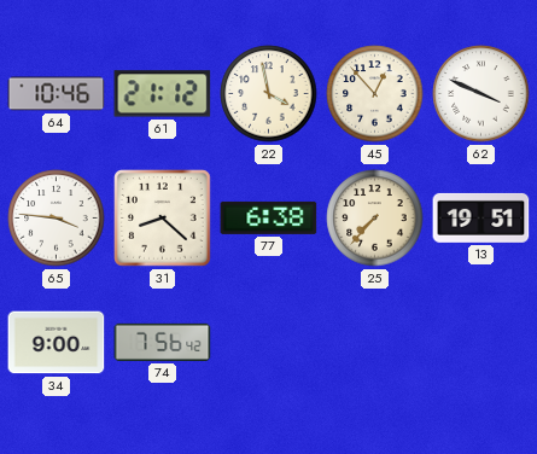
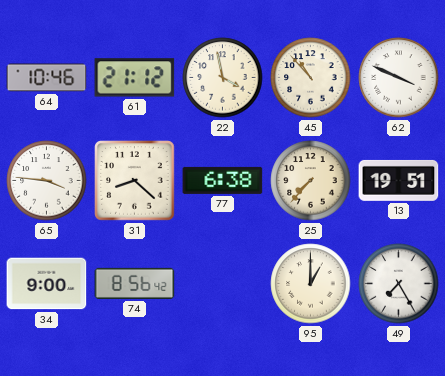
45: 12:53 -> 10:53 (311, 78)
74: 7:56 -> 8:56 (135, 283)
95: none -> 1:00 (311, 284)
49: none -> 7:25 (399, 284)
